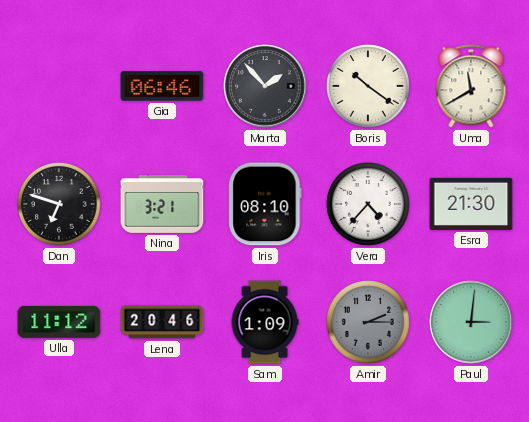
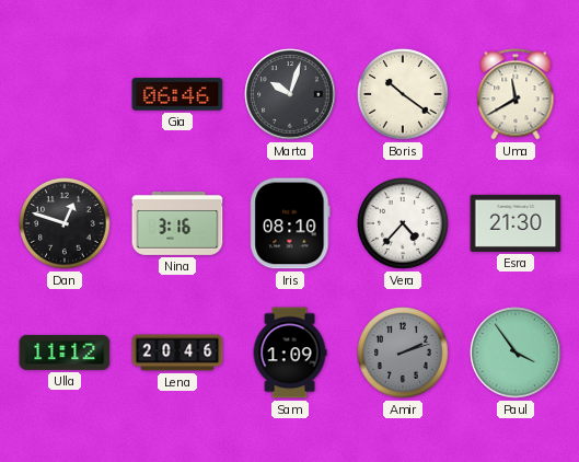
Marta: 1:53 -> 10:03 (290, 94)
Dan: 6:48 -> 12:48 (66, 224)
Nina: 3:21 -> 3:16 (177, 224)
Amir: 2:15 -> 2:12 (404, 354)
Paul: 3:01 -> 3:54 (516, 353)
